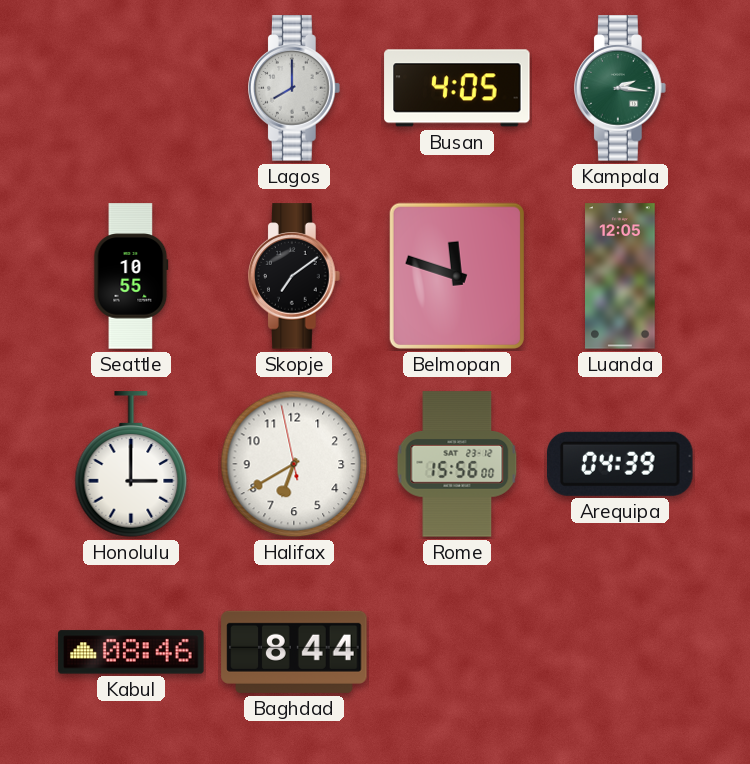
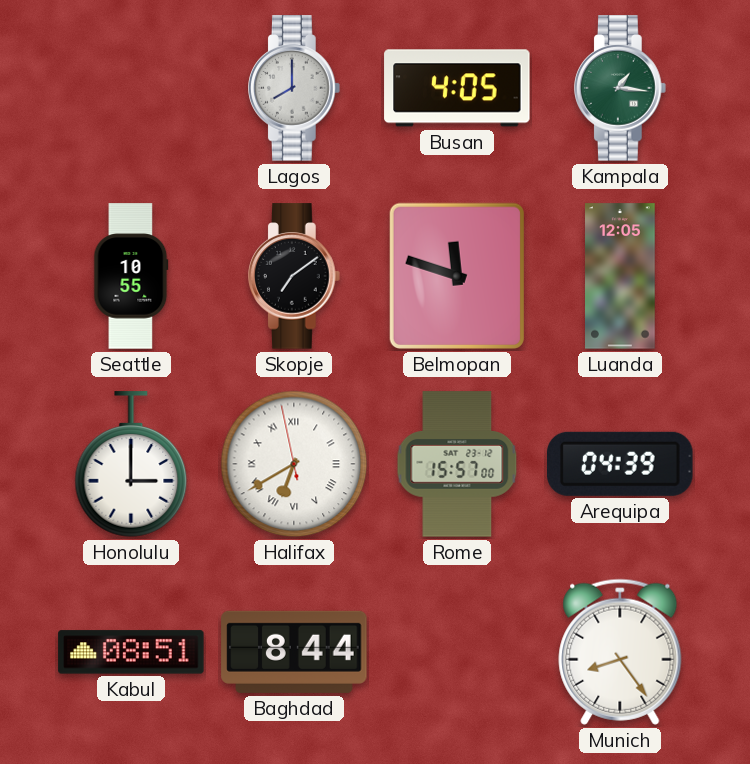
Kampala: 2:16 -> 1:16 (620, 88)
Halifax numerals: Arabic -> Roman (294, 464)
Rome: 15:56 -> 15:57 (457, 464)
Kabul: 08:46 -> 08:51 (131, 652)
Munich: none -> 8:24 (620, 652)
